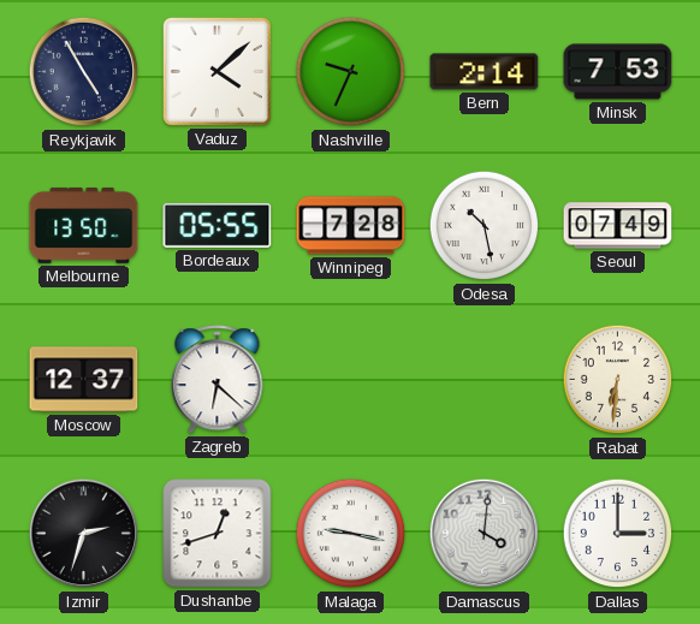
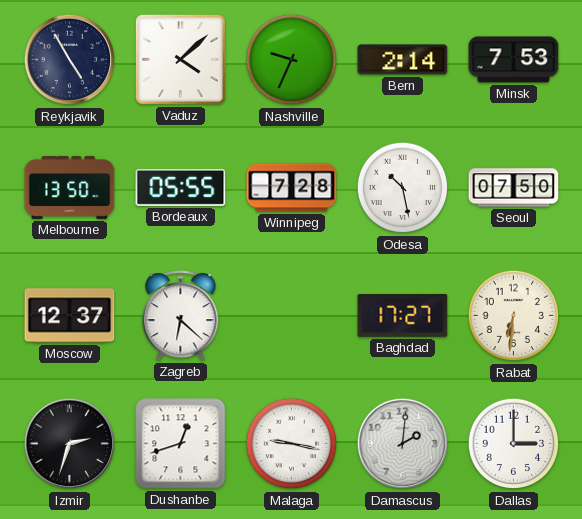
Seoul: 07:49 -> 07:50 (514, 188)
Baghdad: none -> 17:27 (403, 316)
Damascus: 4:01 -> 2:01 (403, 444)
